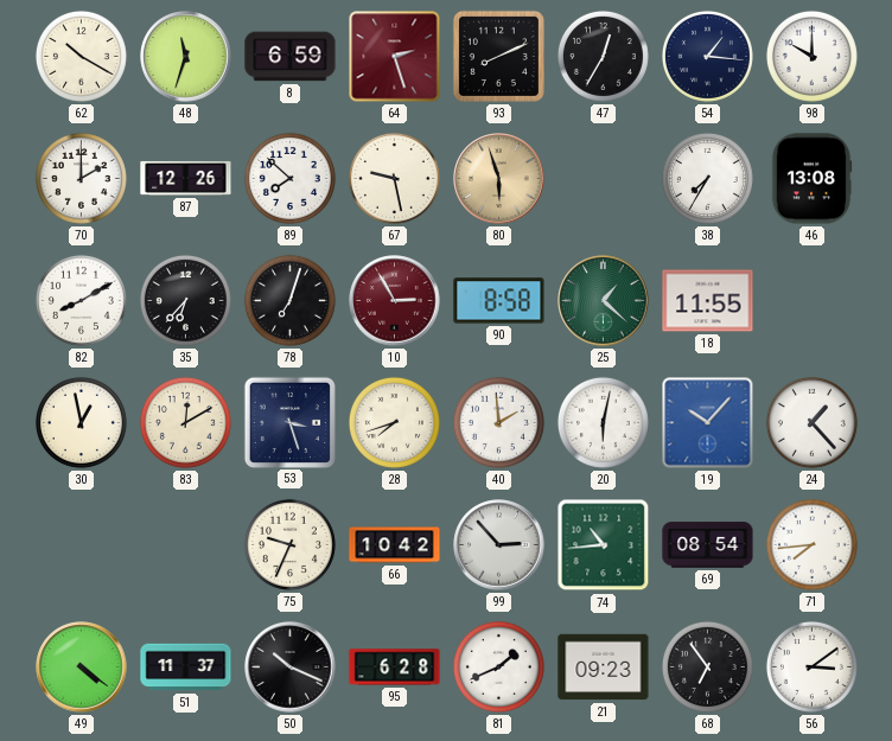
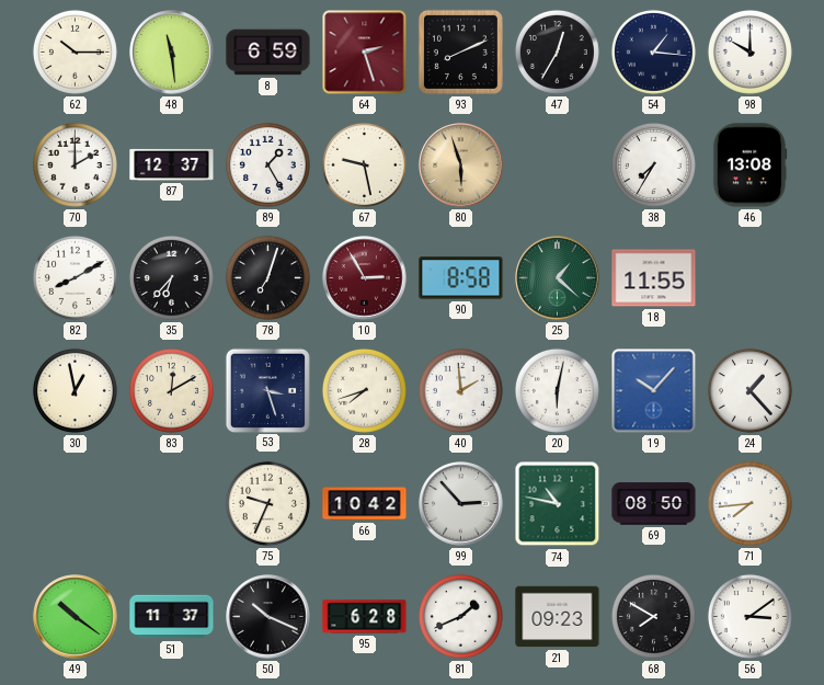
62: 10:20 -> 10:15 (75, 52)
48: 11:33 -> 11:29 (172, 53)
87: 12:26 -> 12:37 (172, 164)
89: 7:52 -> 1:25 (267, 164)
74: 10:44 -> 10:47 (558, 504)
69: 08:54 -> 08:50 (654, 504)
49: 4:21 -> 10:21 (76, 617)
68: 6:54 -> 7:50 (653, 616)
